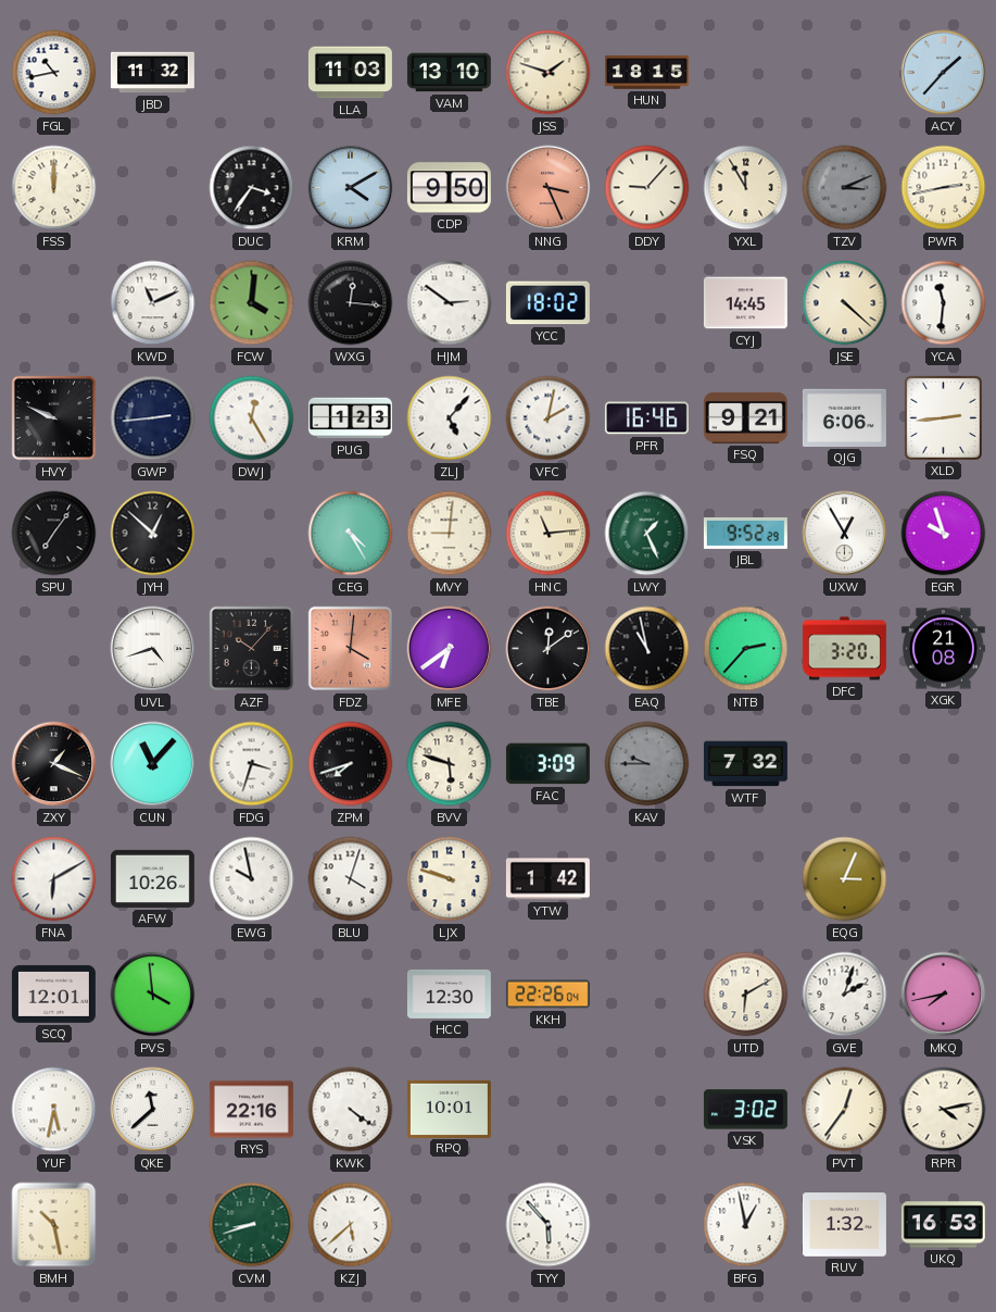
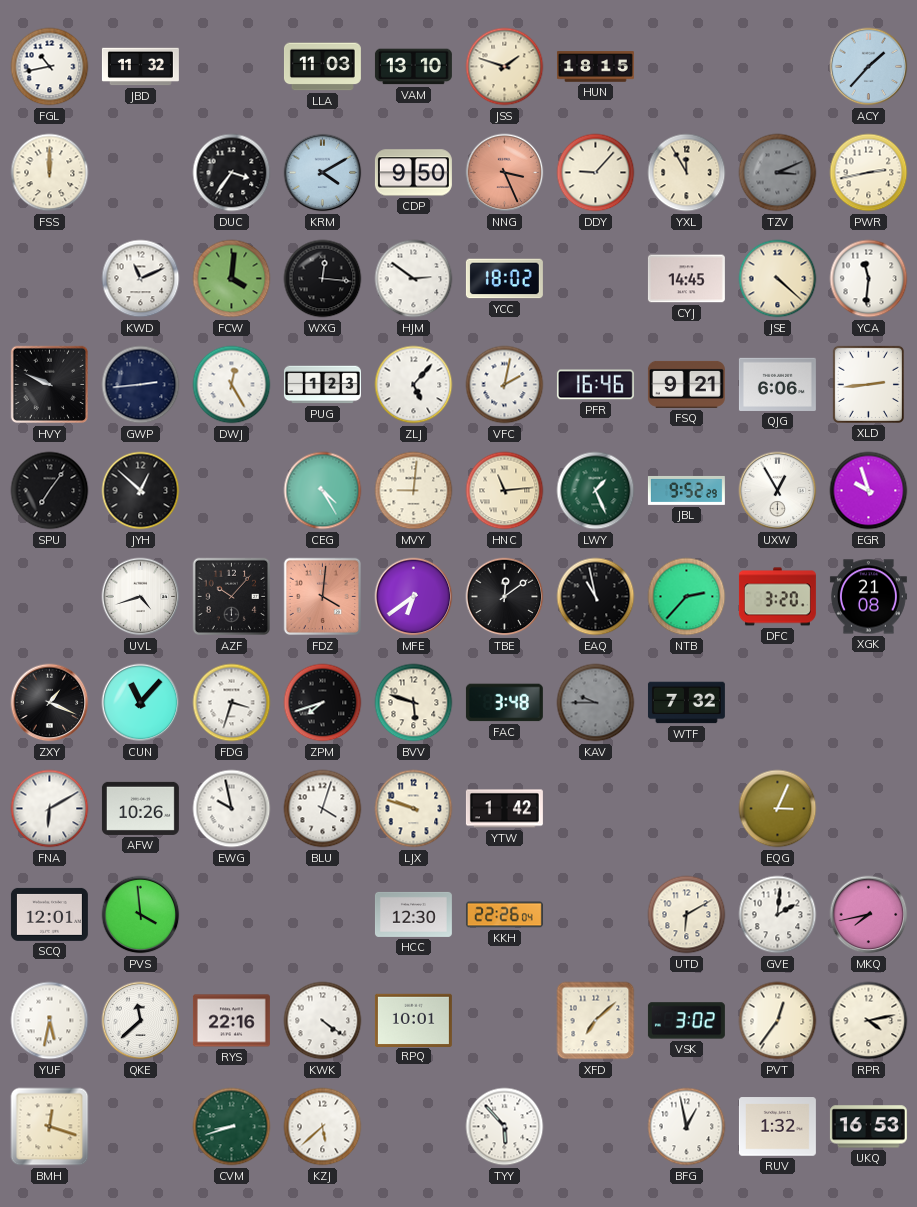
FAC: 3:09 -> 3:48 (504, 703)
GVE: 2:03 -> 2:01 (778, 915)
XFD: none -> 7:08 (596, 1021)
BMH: 10:28 -> 12:18 (50, 1127)
